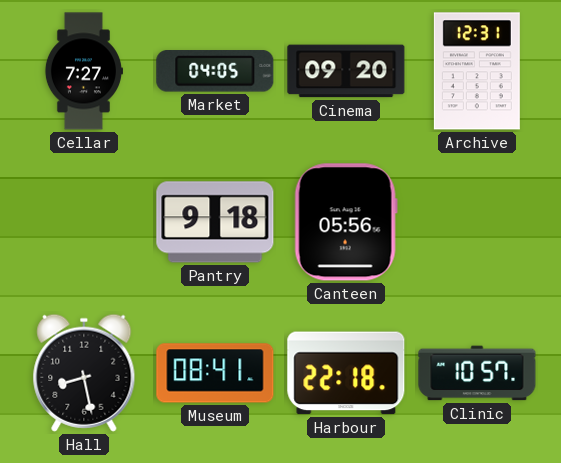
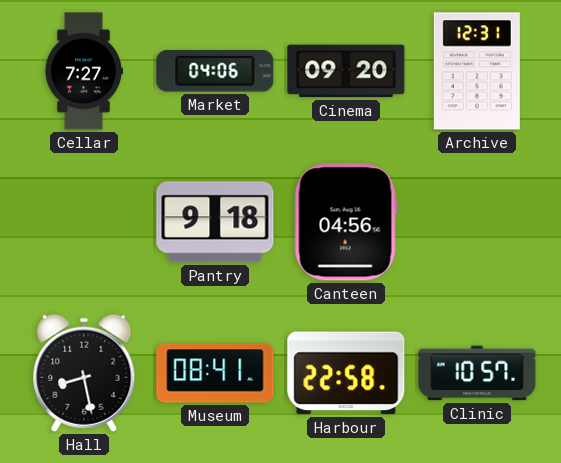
Market: 04:05 -> 04:06 (215, 71)
Canteen: 05:56 -> 04:56 (346, 222)
Harbour: 22:18 -> 22:58 (346, 373)
